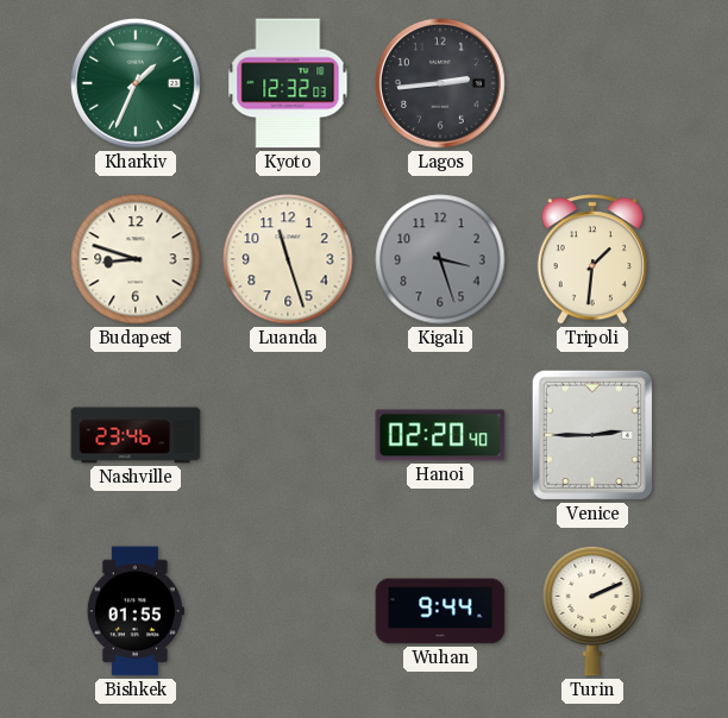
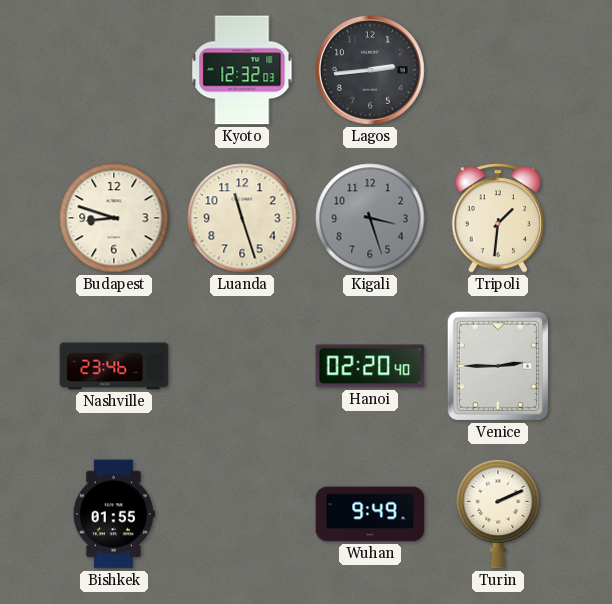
Kharkiv: 1:34 -> none (136, 83)
Wuhan: 9:44 -> 9:49 (370, 514)
